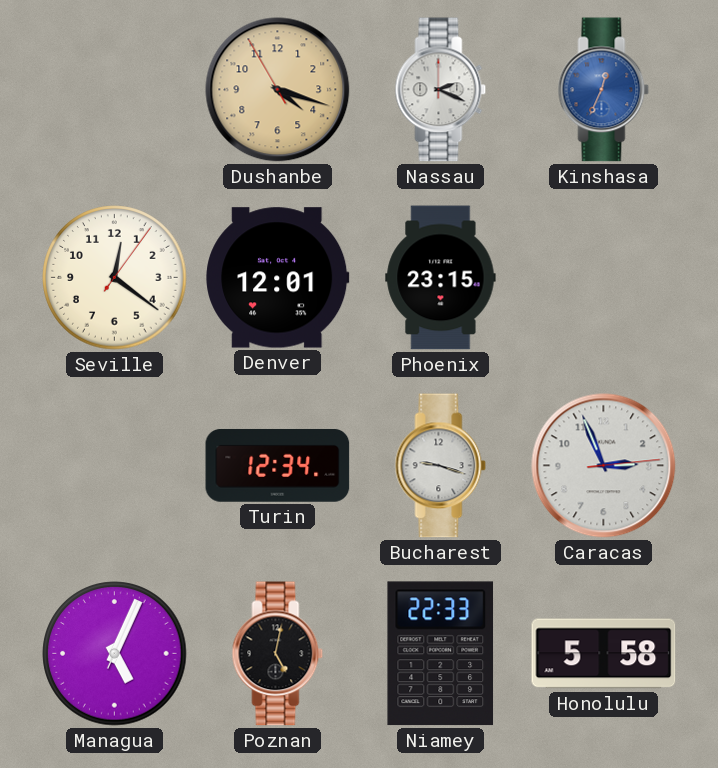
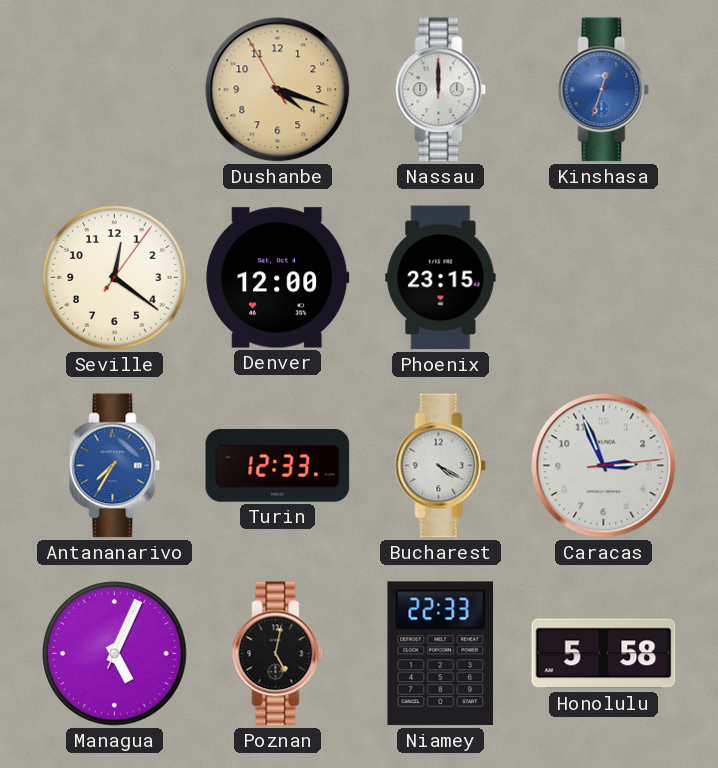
Nassau: 2:19 -> 12:00 (441, 90)
Kinshasa: 12:34 -> 12:33 (604, 90)
Denver: 12:01 -> 12:00 (278, 278)
Antananarivo: none -> 7:35 (115, 466)
Turin: 12:34 -> 12:33 (278, 465)
Bucharest: 9:18 -> 4:20 (441, 466)
